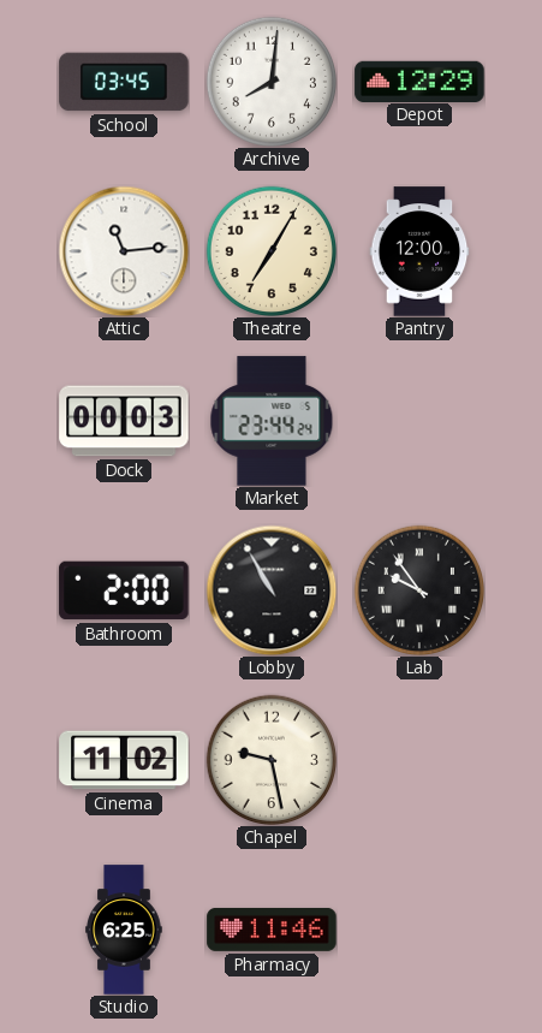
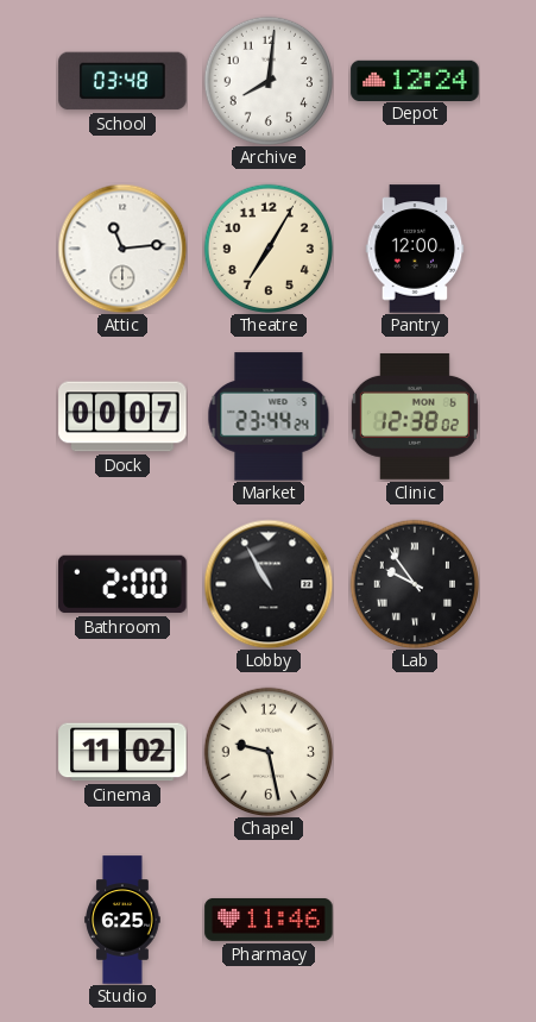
School: 03:45 -> 03:48 (122, 81)
Depot: 12:29 -> 12:24 (415, 80)
Dock: 00:03 -> 00:07 (122, 416)
Clinic: none -> 12:38 (415, 416)
